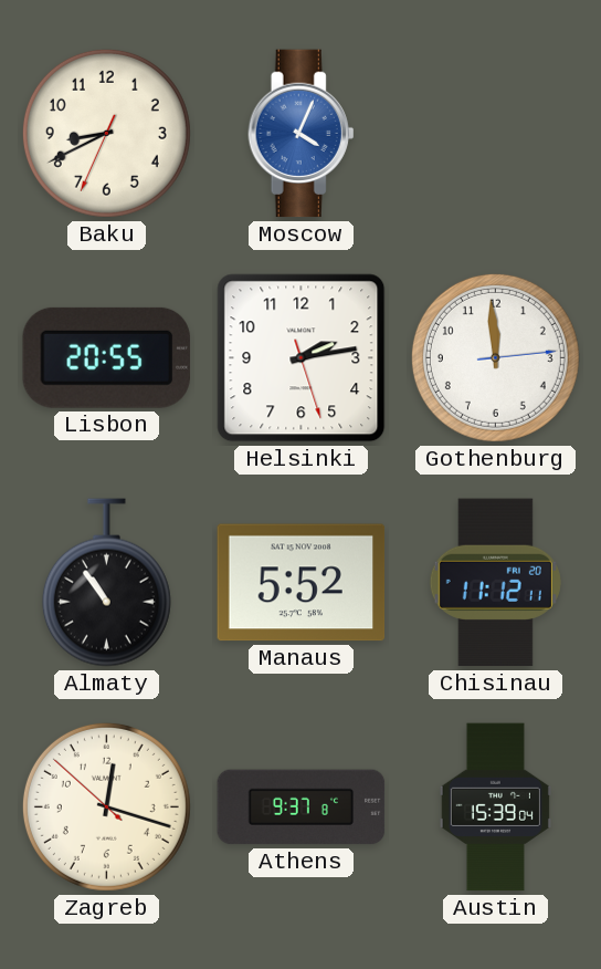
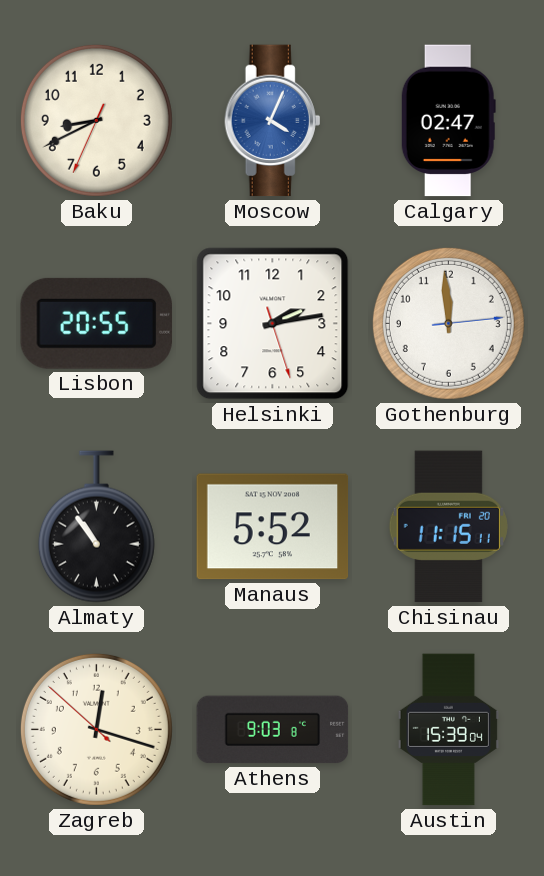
Calgary: none -> 02:47 (448, 121)
Chisinau: 11:12 -> 11:15 (448, 527)
Athens: 9:37 -> 9:03 (273, 730)
